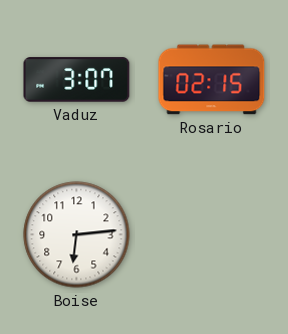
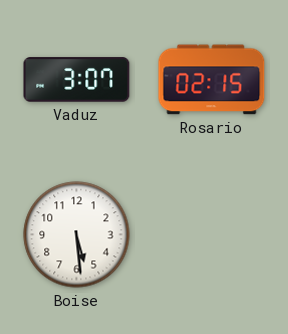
Boise: 6:14 -> 5:29 (77, 235)
